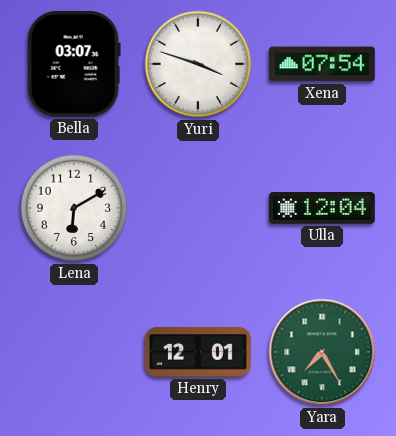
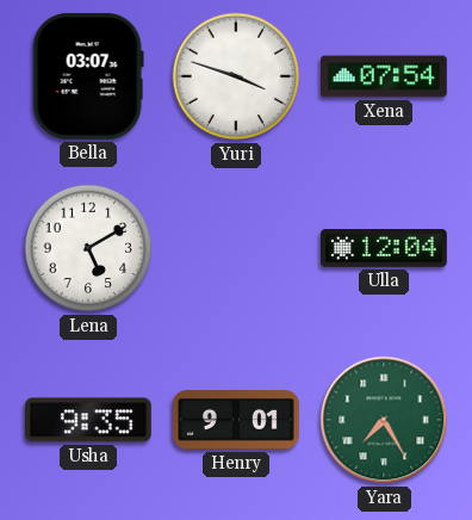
Lena: 6:10 -> 5:10 (88, 248)
Usha: none -> 9:35 (88, 420)
Henry: 12:01 -> 9:01 (237, 420)
